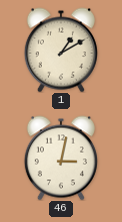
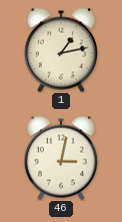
1: 1:10 -> 1:13 (61, 50)
